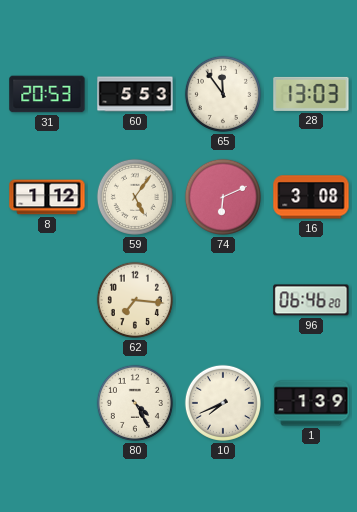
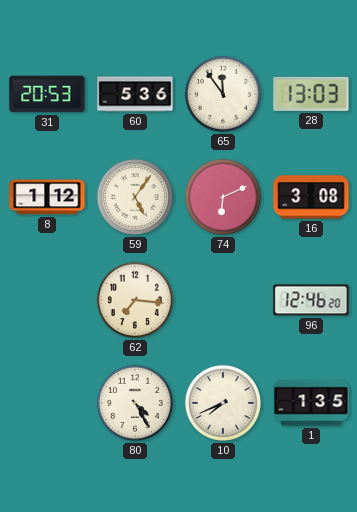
60: 5:53 -> 5:36 (135, 94)
96: 06:46 -> 12:46 (311, 300)
1: 1:39 -> 1:35 (311, 403)
